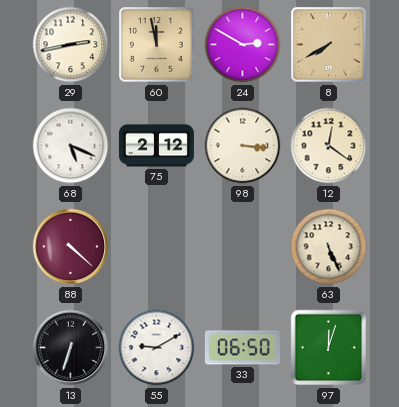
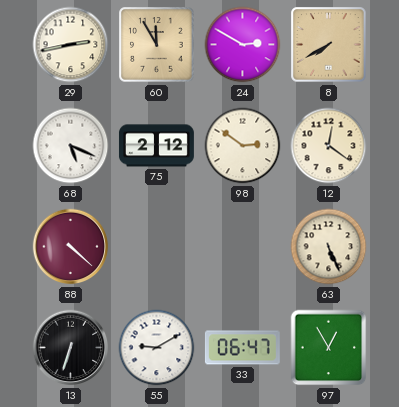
60: 11:58 -> 11:55 (157, 45)
98: 3:16 -> 2:51 (243, 146)
33: 06:50 -> 06:47 (242, 348)
97: 12:03 -> 12:55 (329, 348)
